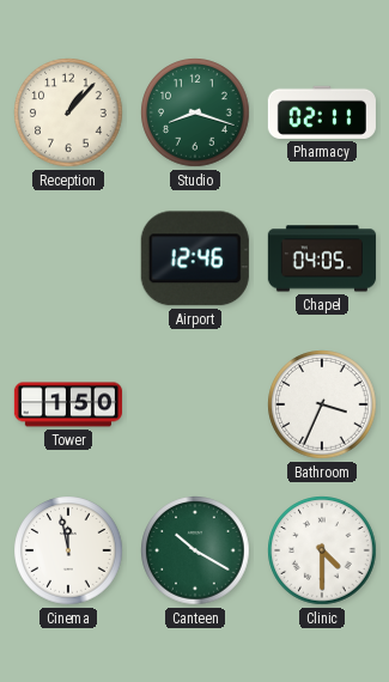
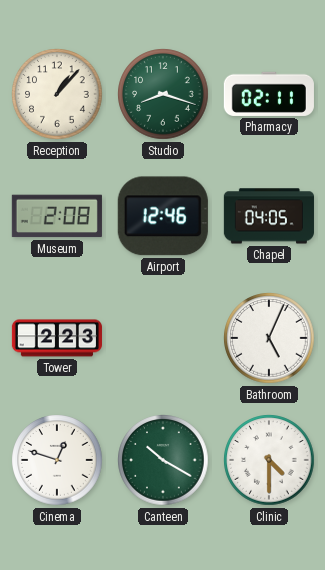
Museum: none -> 2:08 (57, 216)
Tower: 1:50 -> 2:23 (57, 338)
Bathroom: 3:34 -> 5:04 (269, 338)
Cinema: 11:58 -> 12:48 (57, 460)
